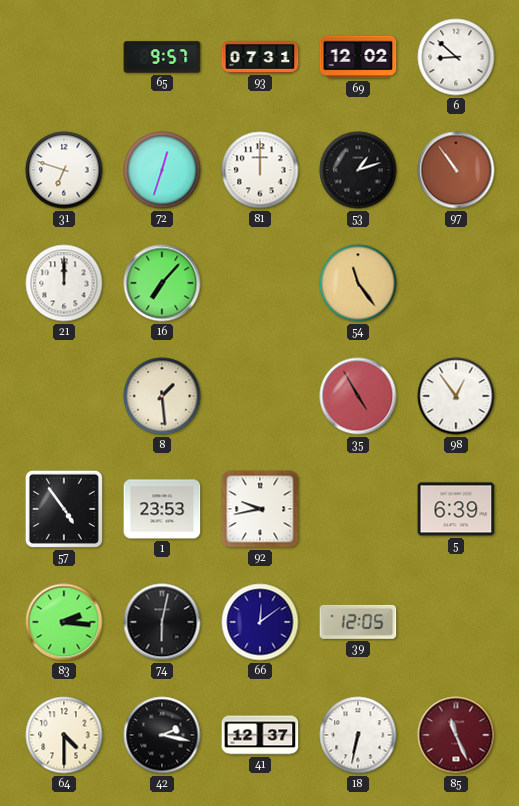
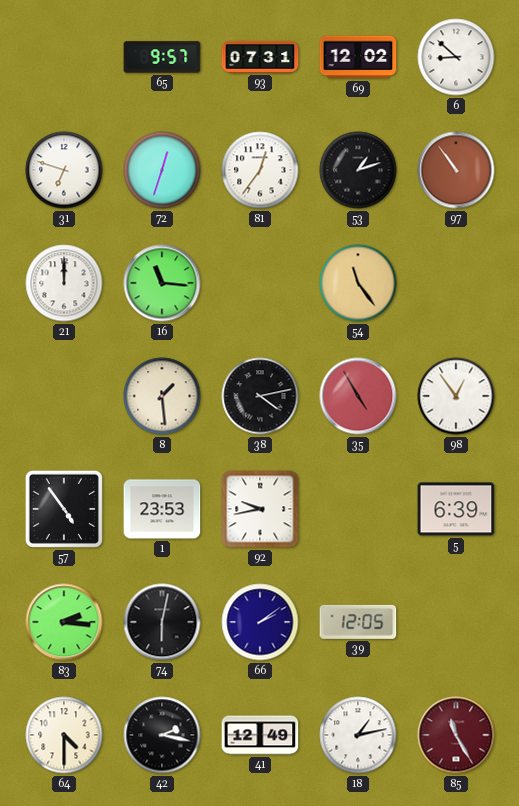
81: 12:00 -> 12:36 (260, 170)
16: 7:07 -> 11:16 (162, 283)
38: none -> 4:13 (260, 396)
66: 12:09 -> 2:09 (260, 622)
41: 12:37 -> 12:49 (260, 735)
18: 6:32 -> 1:13 (358, 735)
85: 11:26 -> 11:25 (456, 735)
